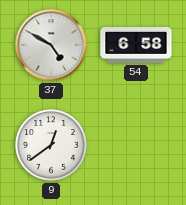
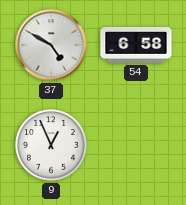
9: 12:39 -> 12:56 (51, 145)
